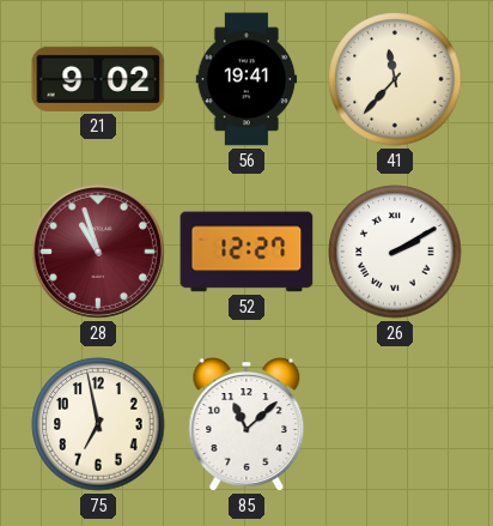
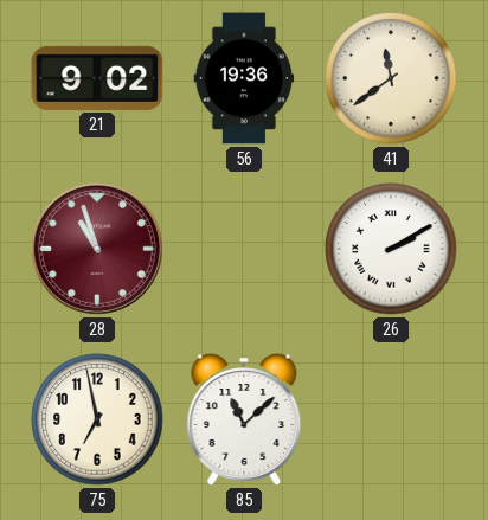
56: 19:41 -> 19:36 (244, 78)
41: 11:37 -> 11:39 (391, 78)
52: 12:27 -> none (246, 252)
